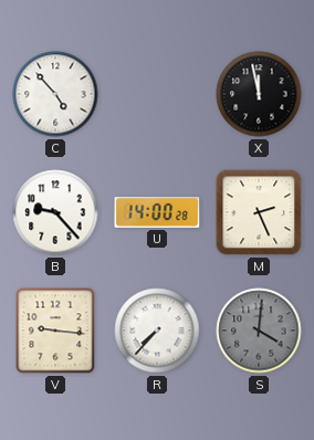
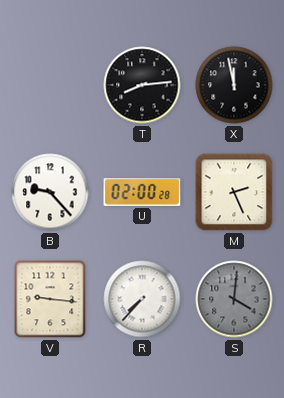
C: 4:53 -> none (55, 94)
T: none -> 8:14 (142, 85)
U: 14:00 -> 02:00 (142, 193)
